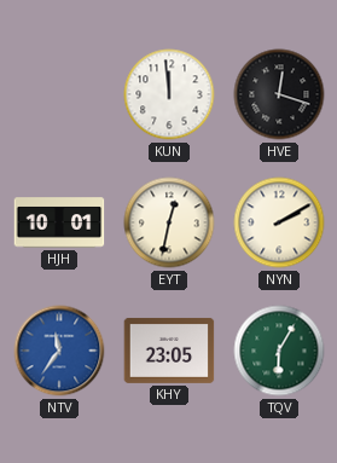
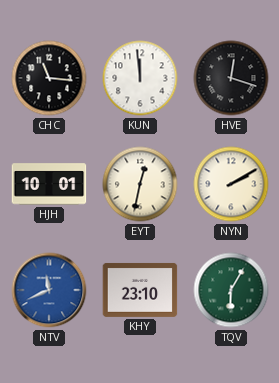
CHC: none -> 11:16 (49, 78)
NTV: 11:36 -> 11:41 (49, 290)
KHY: 23:05 -> 23:10 (140, 290)
